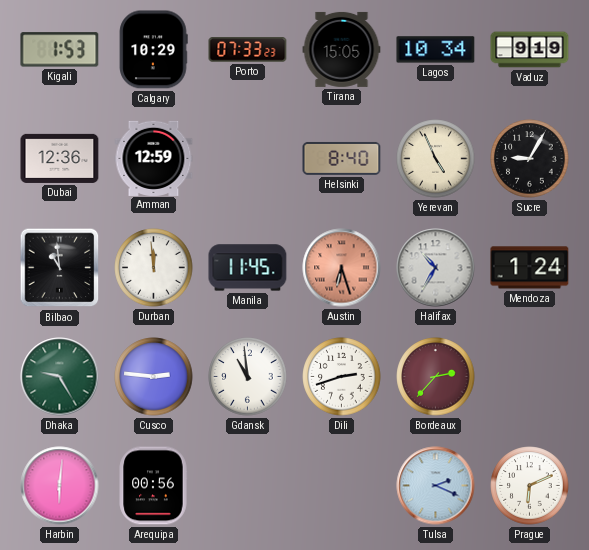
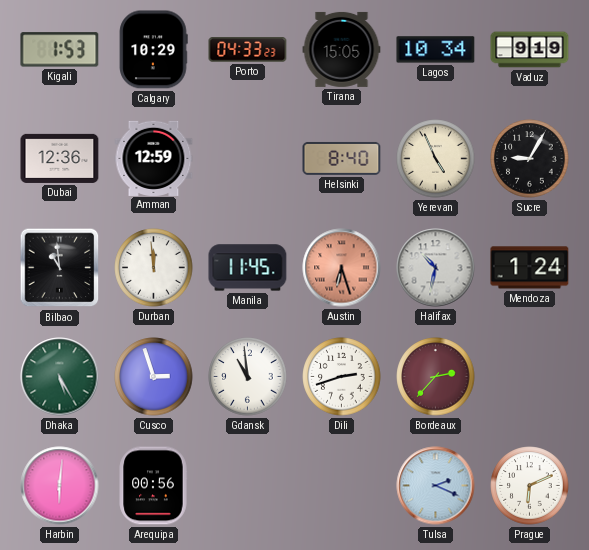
Porto: 07:33 -> 04:33 (248, 50)
Halifax: 10:35 -> 10:32 (436, 268)
Dhaka: 9:25 -> 5:25 (60, 377)
Cusco: 2:46 -> 2:57 (154, 377)
